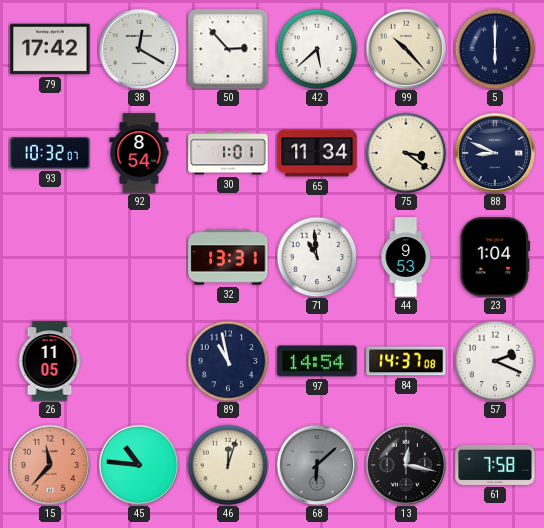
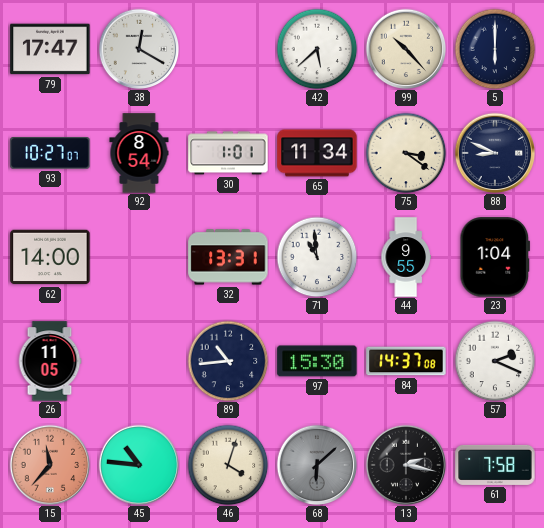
79: 17:42 -> 17:47 (50, 49)
50: 2:53 -> none (228, 49)
93: 10:32 -> 10:27 (50, 153)
62: none -> 14:00 (50, 257)
44: 9:53 -> 9:55 (406, 257)
89: 10:58 -> 10:44 (228, 361)
97: 14:54 -> 15:30 (317, 361)
46: 12:03 -> 4:03 (228, 465)
13: 12:17 -> 2:17 (406, 465)
